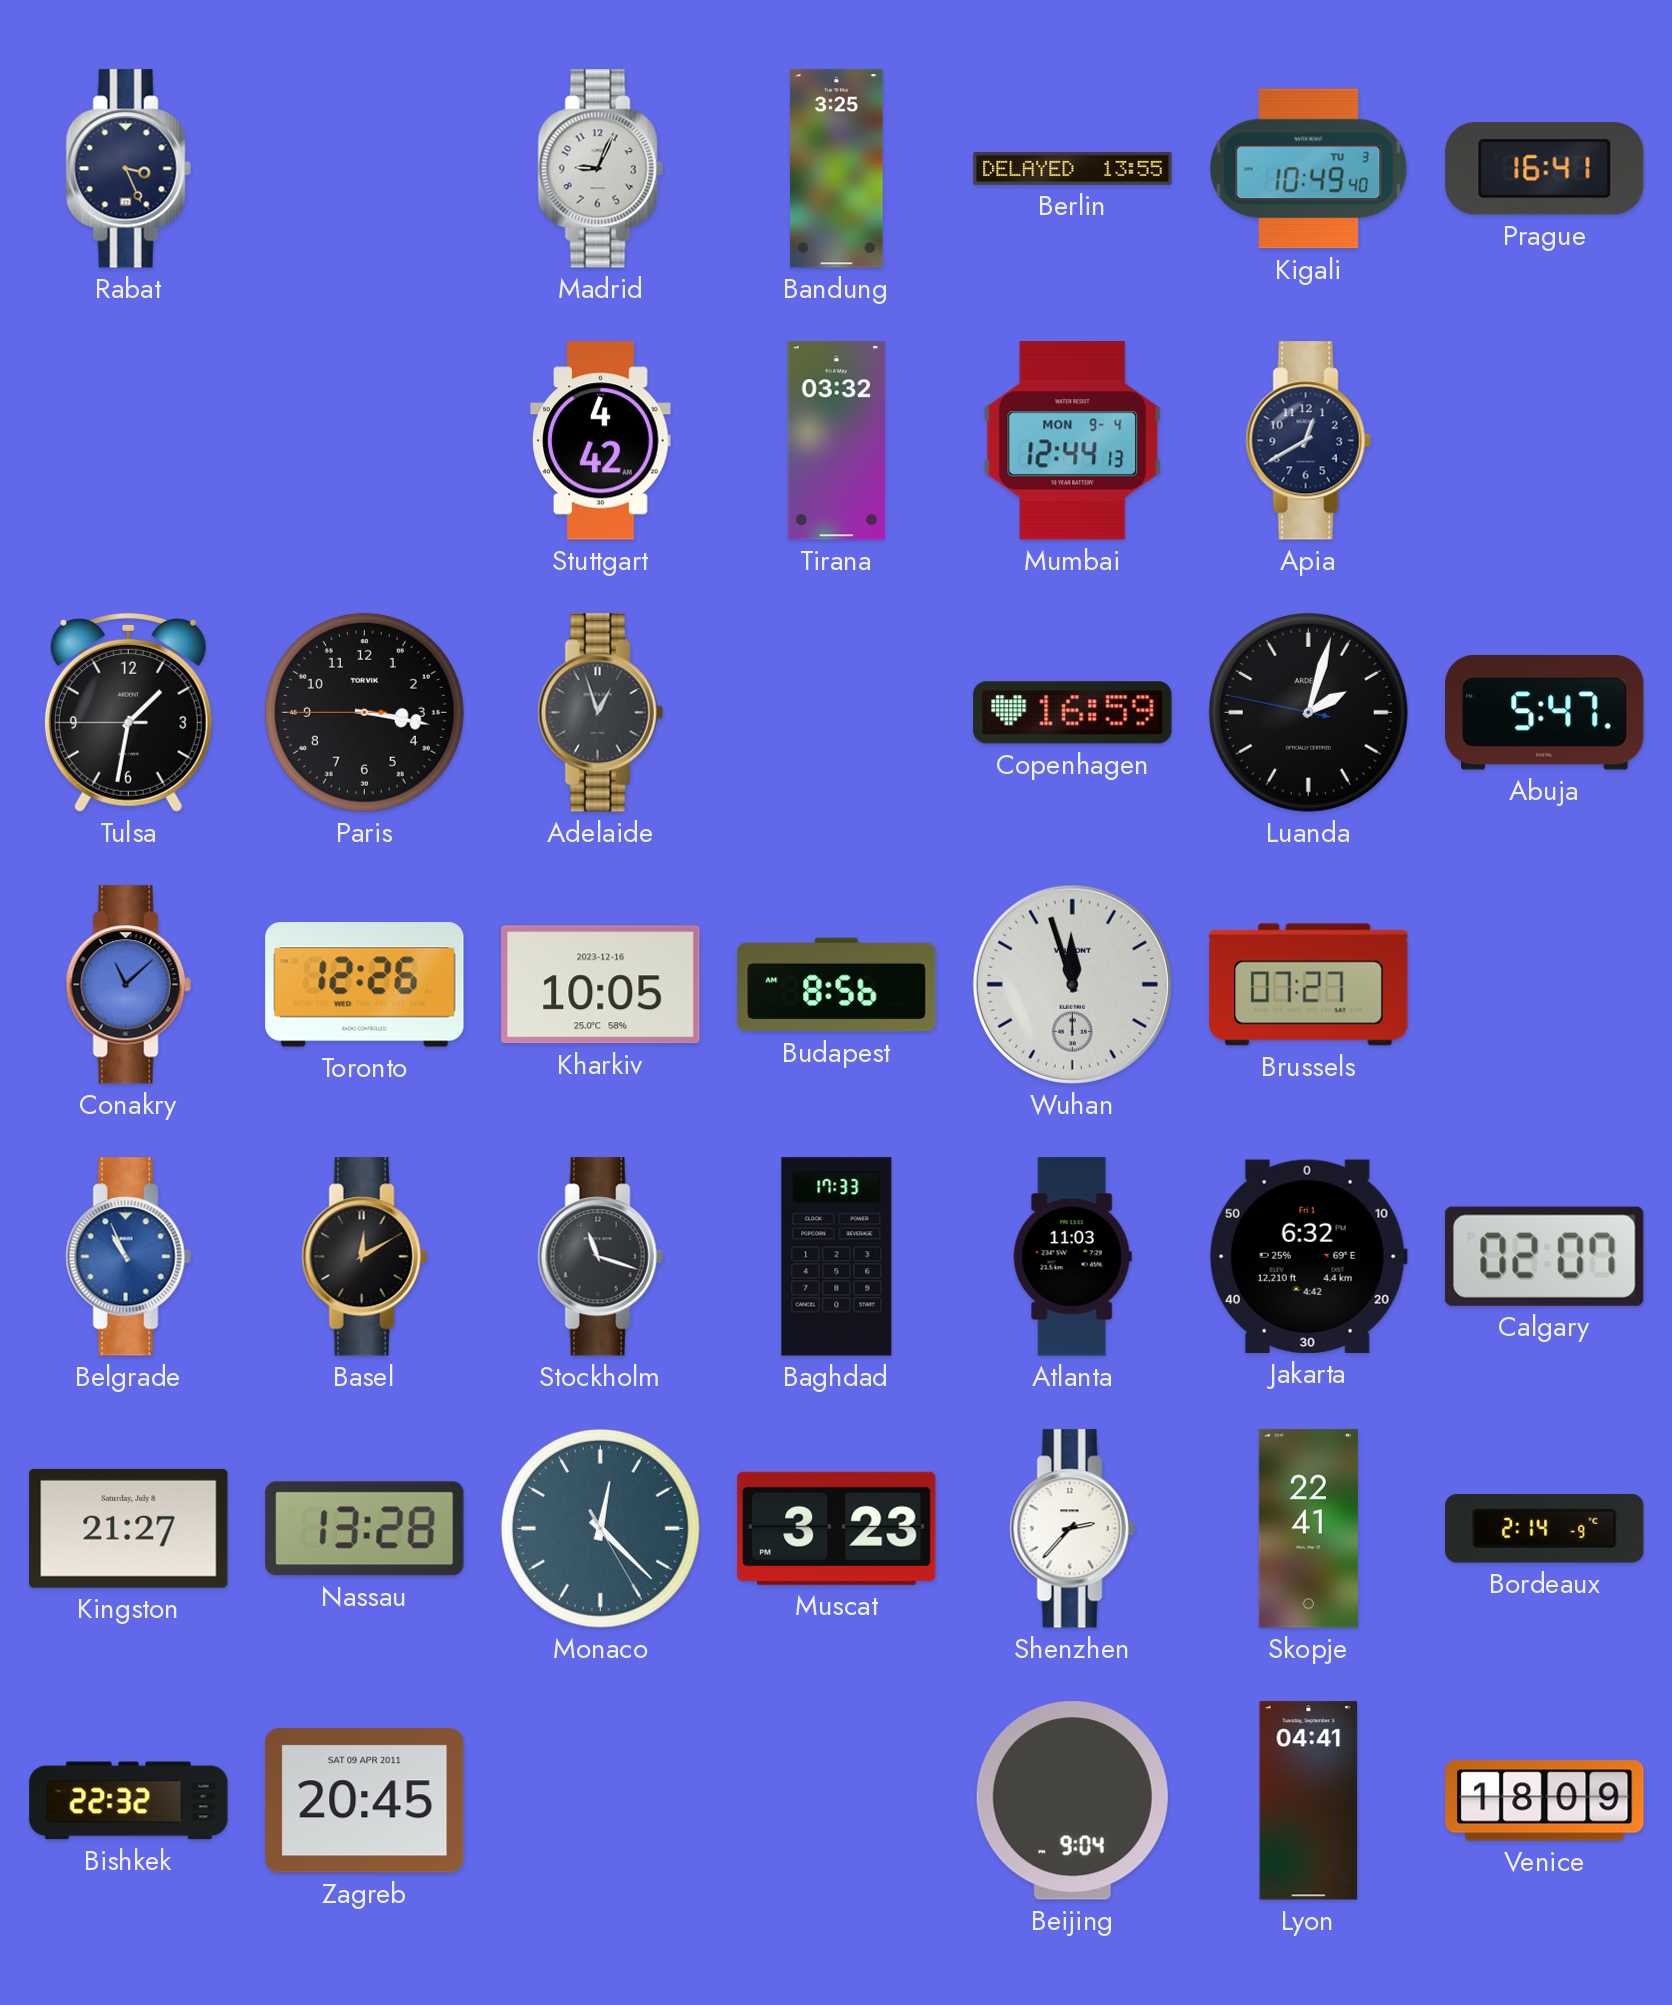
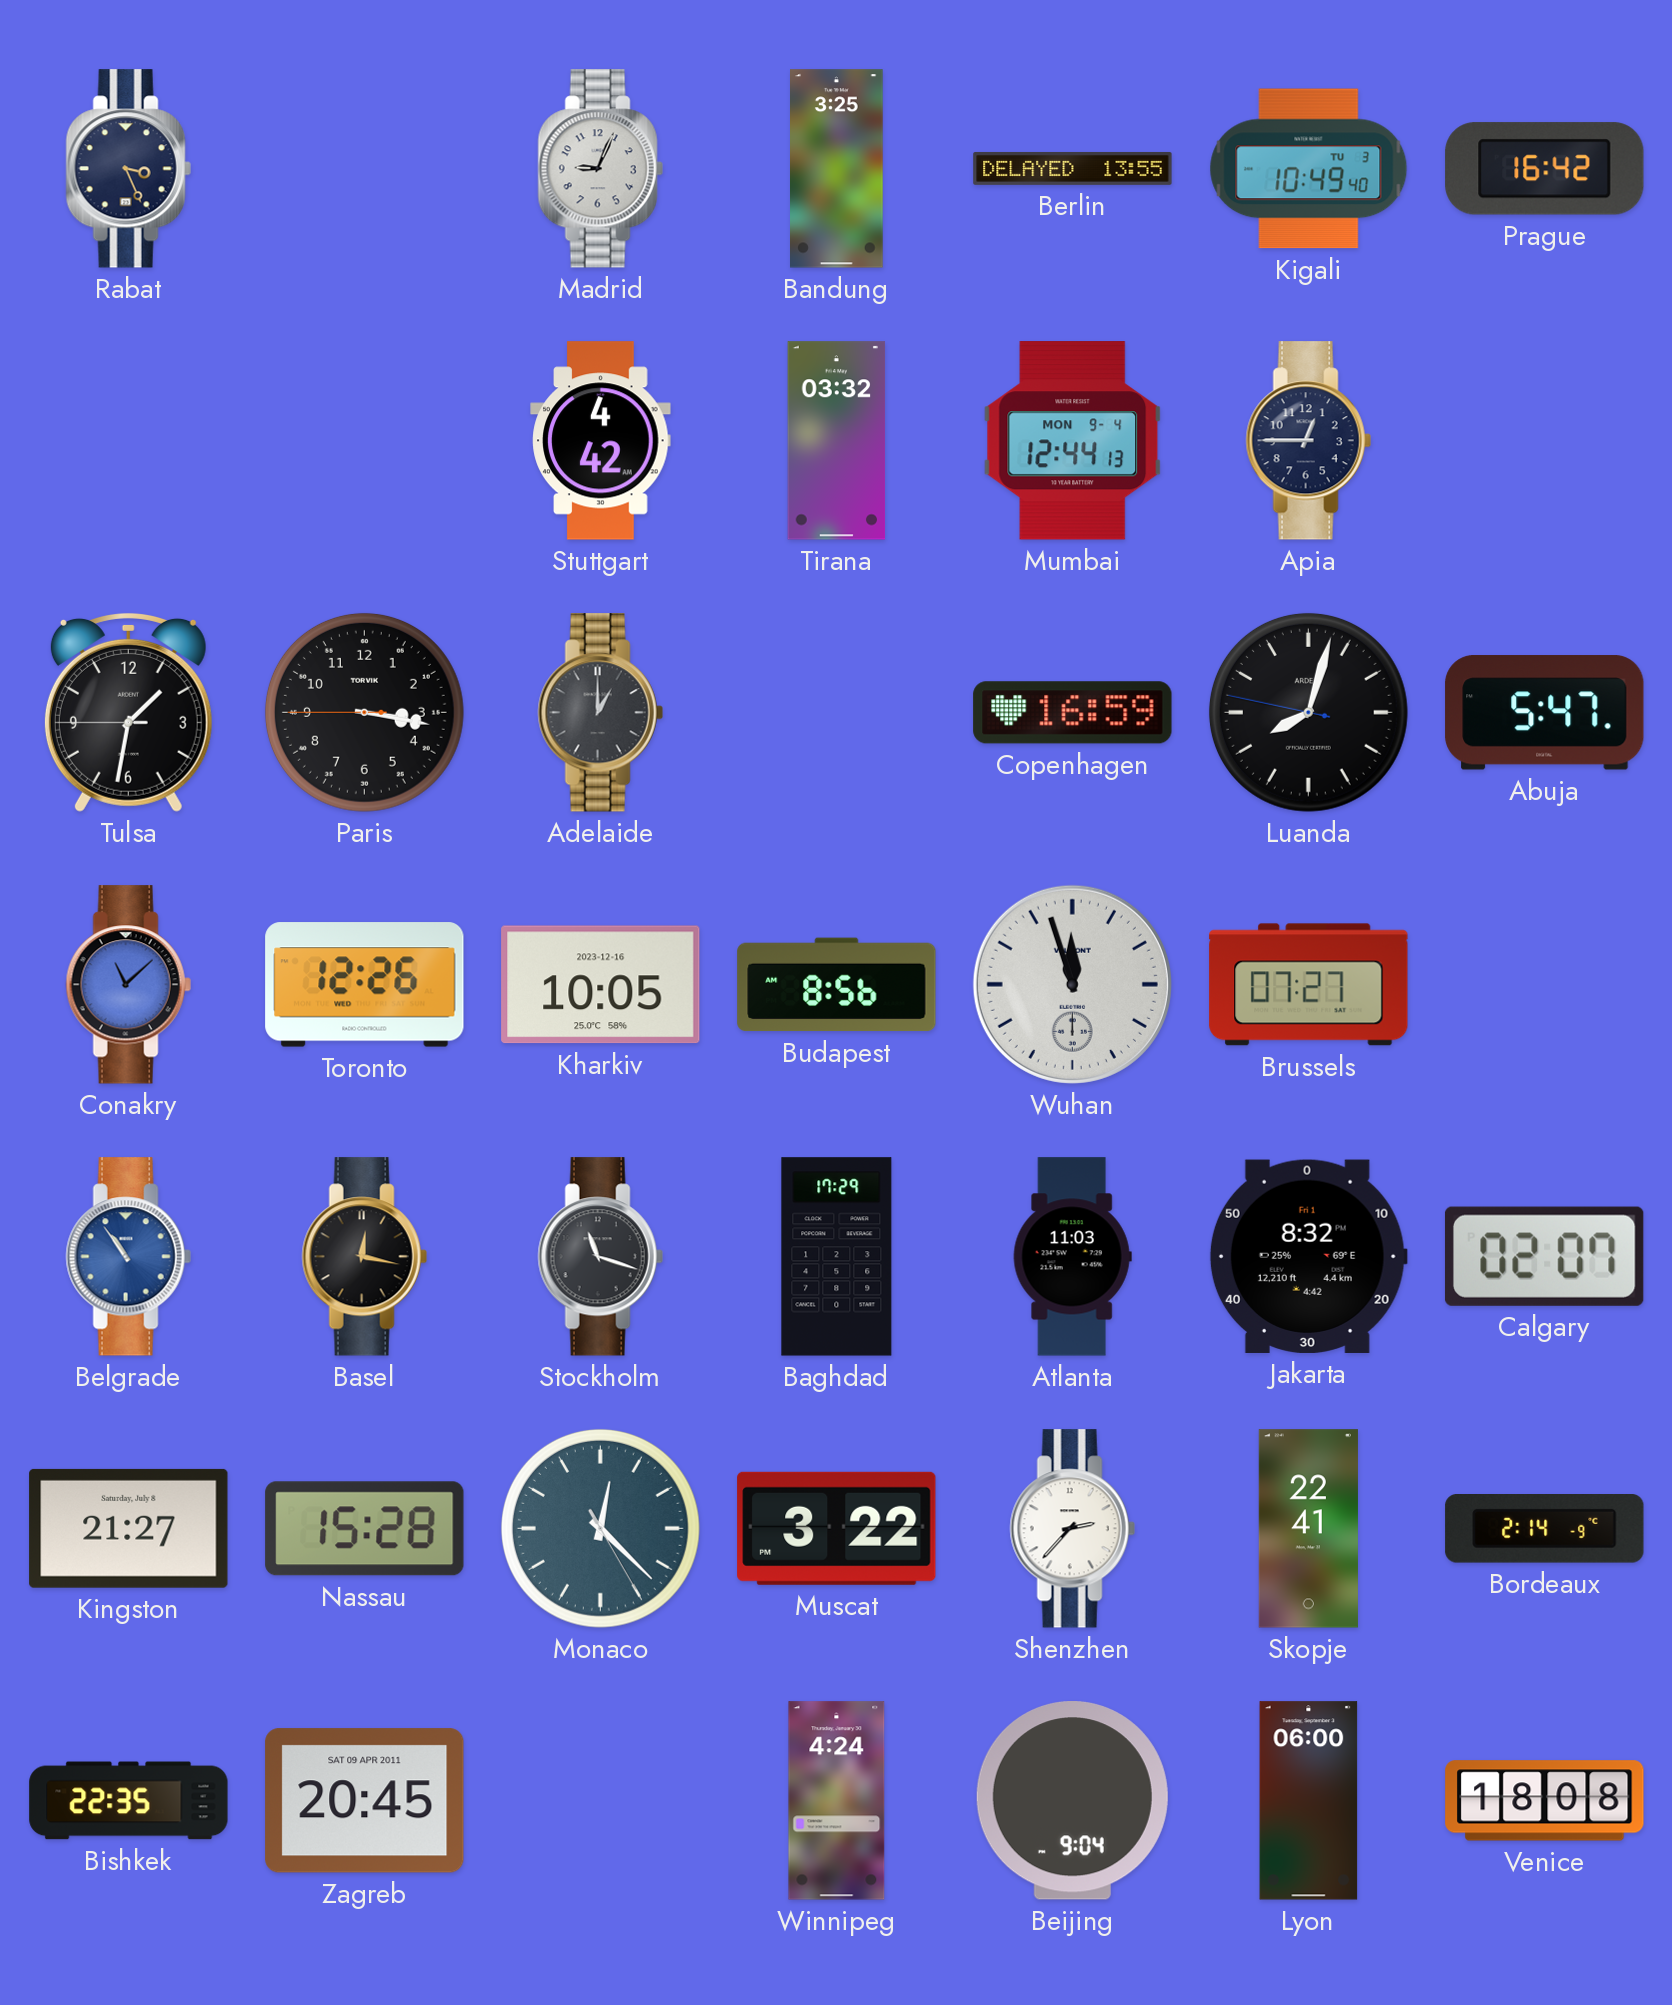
Prague: 16:41 -> 16:42 (1545, 169)
Apia: 12:40 -> 12:45 (1308, 441)
Adelaide: 12:57 -> 1:00 (600, 713)
Luanda: 2:02 -> 8:02 (1308, 712)
Belgrade: 10:56 -> 10:54 (128, 1257)
Basel: 12:10 -> 12:17 (364, 1257)
Baghdad: 17:33 -> 17:29 (837, 1257)
Jakarta: 6:32 -> 8:32 (1308, 1256)
Nassau: 13:28 -> 15:28 (365, 1529)
Muscat: 3:23 -> 3:22 (837, 1528)
Bishkek: 22:32 -> 22:35 (129, 1801)
Winnipeg: none -> 4:24 (837, 1801)
Lyon: 04:41 -> 06:00 (1309, 1801)
Venice: 18:09 -> 18:08 (1545, 1801)
